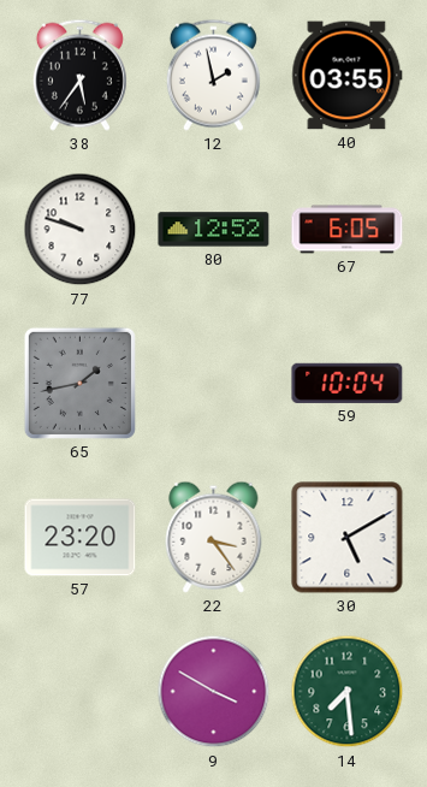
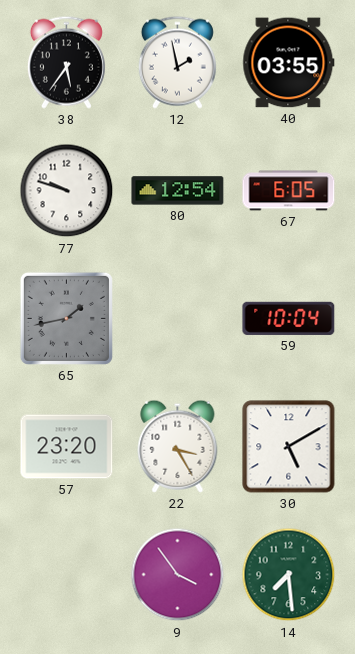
80: 12:52 -> 12:54 (178, 191)
22: 3:24 -> 3:25 (178, 446)
9: 3:50 -> 3:54 (178, 575)
